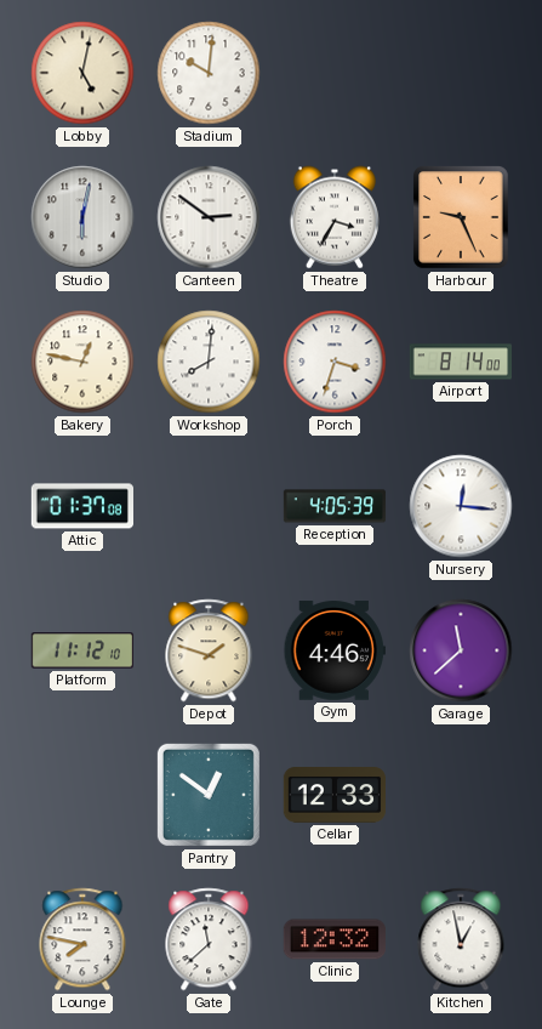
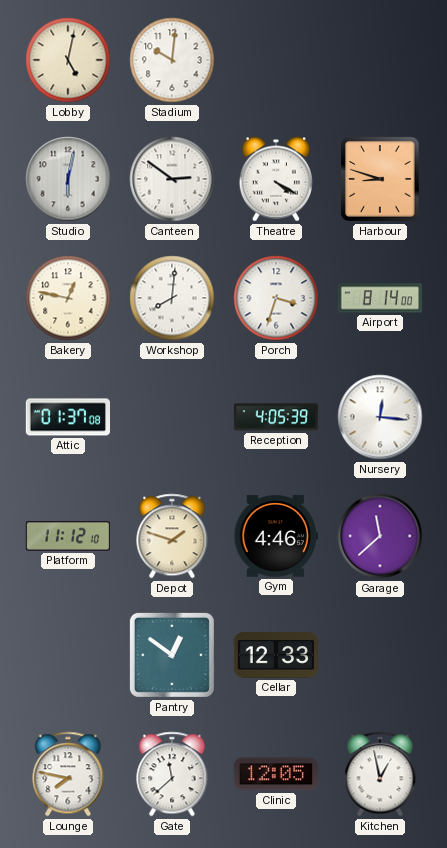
Theatre: 3:35 -> 4:20 (276, 179)
Harbour: 9:26 -> 8:48 (380, 179)
Clinic: 12:32 -> 12:05 (276, 774)
